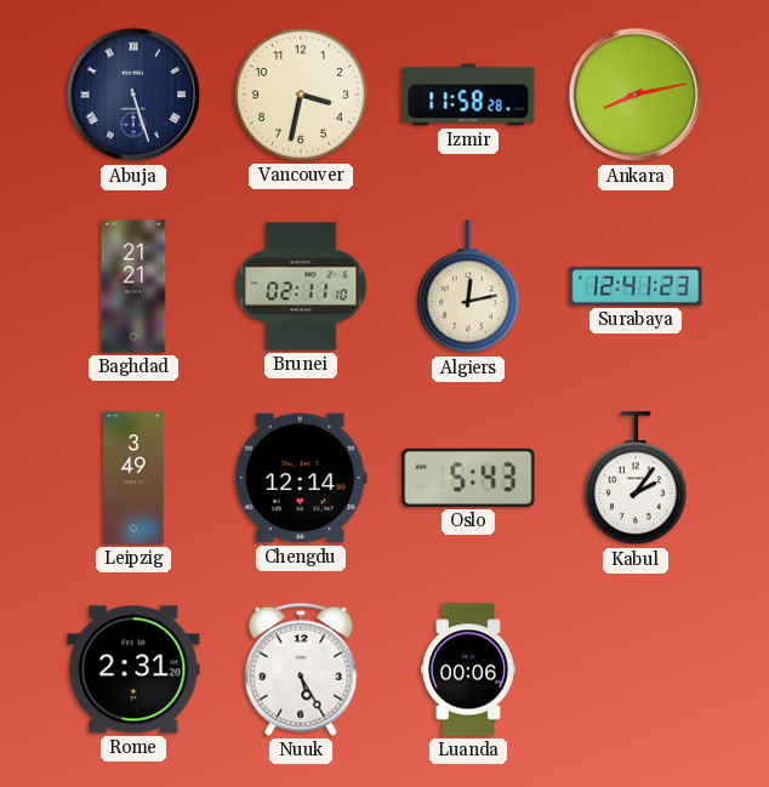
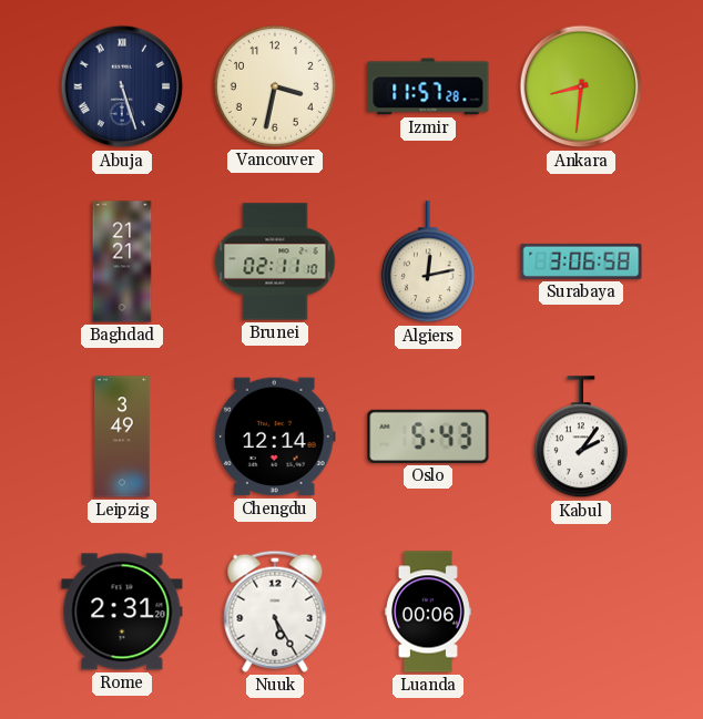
Izmir: 11:58 -> 11:57 (428, 86)
Ankara: 8:13 -> 8:31 (581, 86)
Surabaya: 12:41 -> 3:06 (581, 261)
